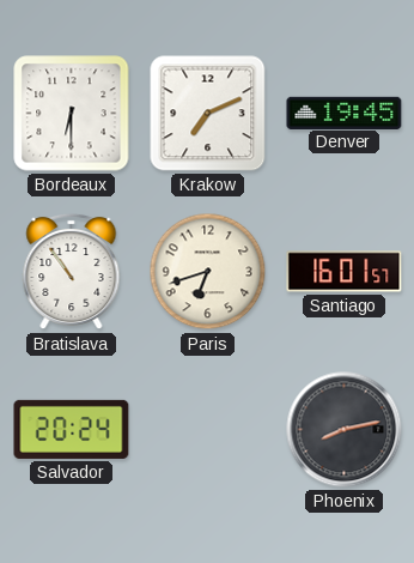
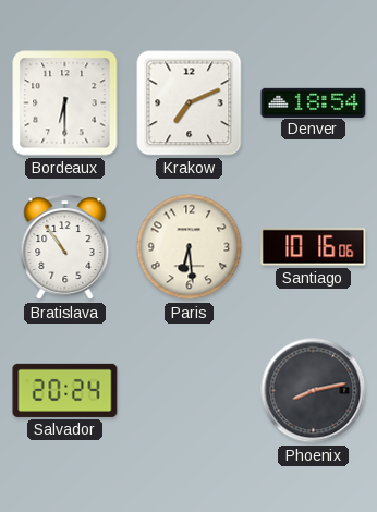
Denver: 19:45 -> 18:54 (314, 102)
Paris: 6:42 -> 6:29 (190, 247)
Santiago: 16:01 -> 10:16 (314, 247)
